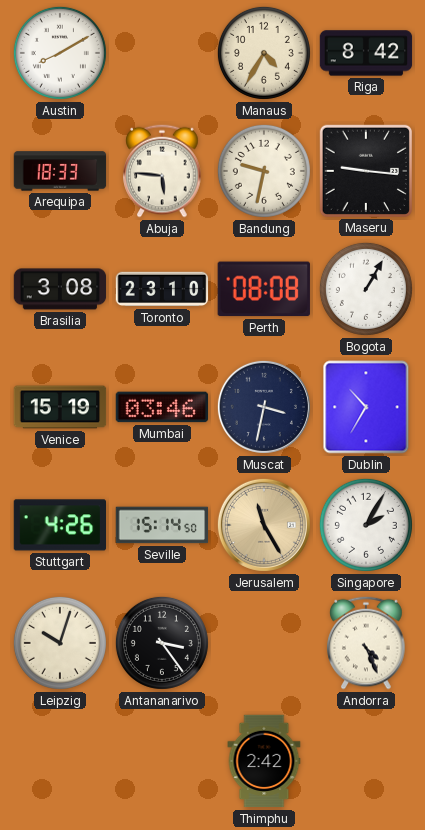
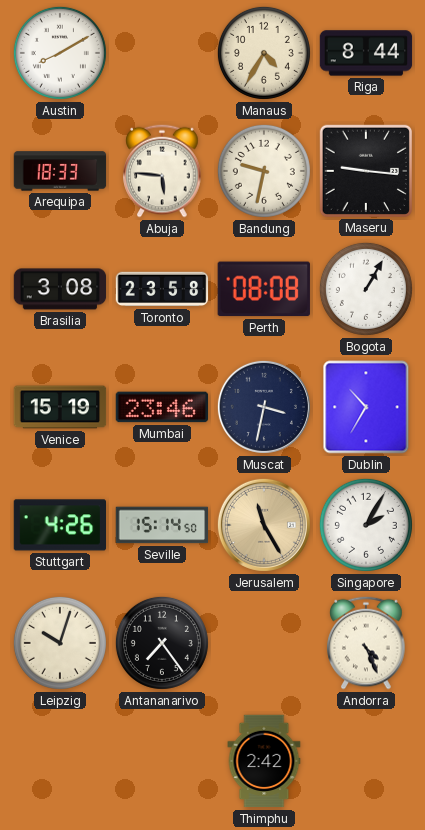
Riga: 8:42 -> 8:44 (366, 53)
Toronto: 23:10 -> 23:58 (162, 289)
Mumbai: 03:46 -> 23:46 (162, 407)
Antananarivo: 3:24 -> 7:24 (162, 643)
